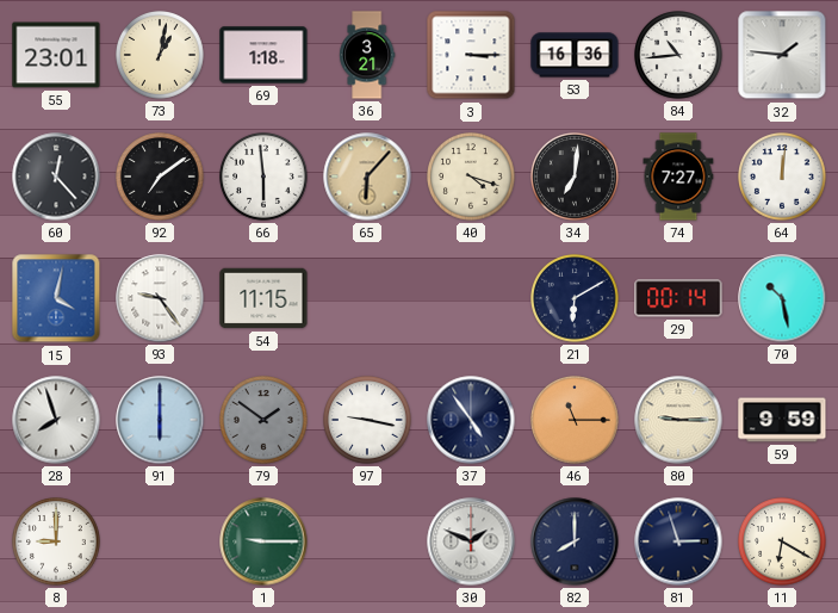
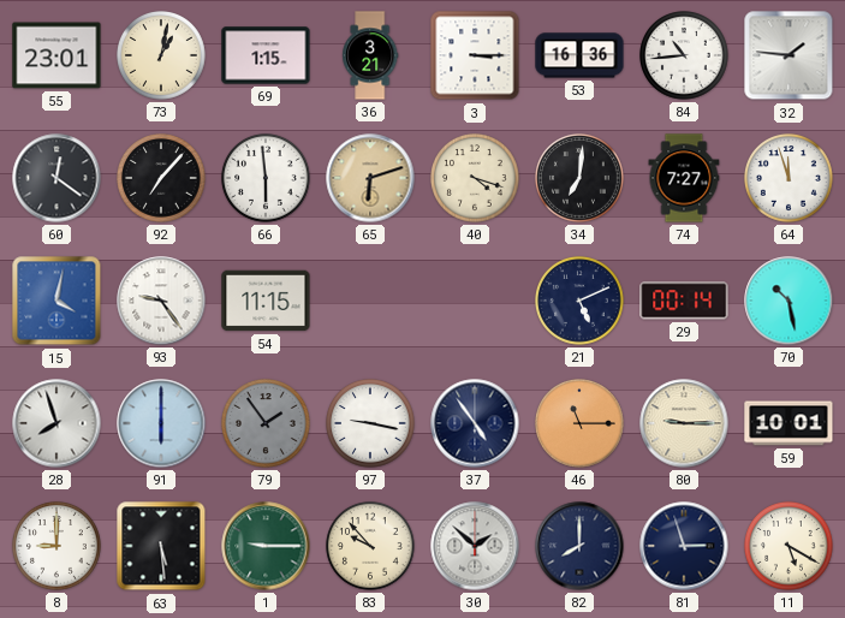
69: 1:18 -> 1:15 (266, 55)
60: 12:23 -> 12:21 (56, 178)
92: 7:09 -> 7:07 (161, 178)
65: 6:07 -> 6:12 (370, 178)
64: 12:01 -> 11:57 (789, 178)
21: 6:10 -> 5:11 (579, 301)
79: 1:51 -> 1:54 (266, 423)
59: 9:59 -> 10:01 (789, 423)
63: none -> 5:29 (161, 546)
83: none -> 9:53 (370, 546)
30: 1:49 -> 1:52 (475, 546)
11: 6:20 -> 5:20 (789, 546)
